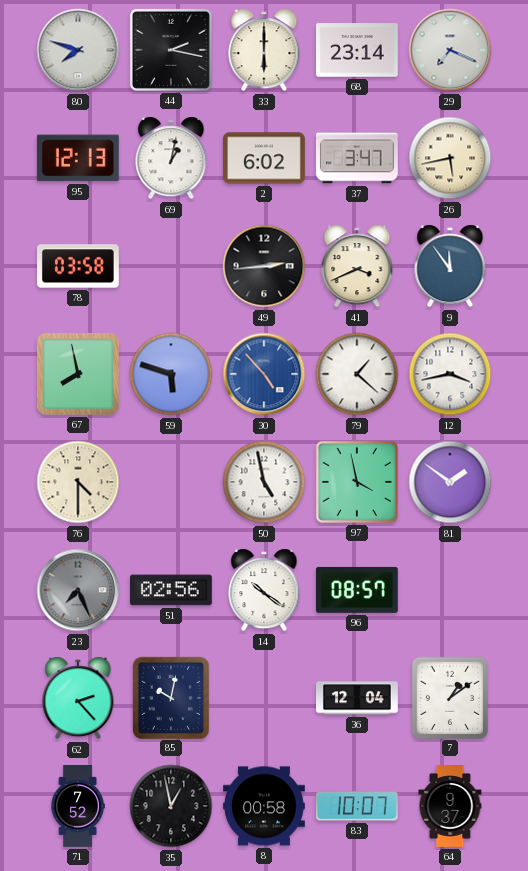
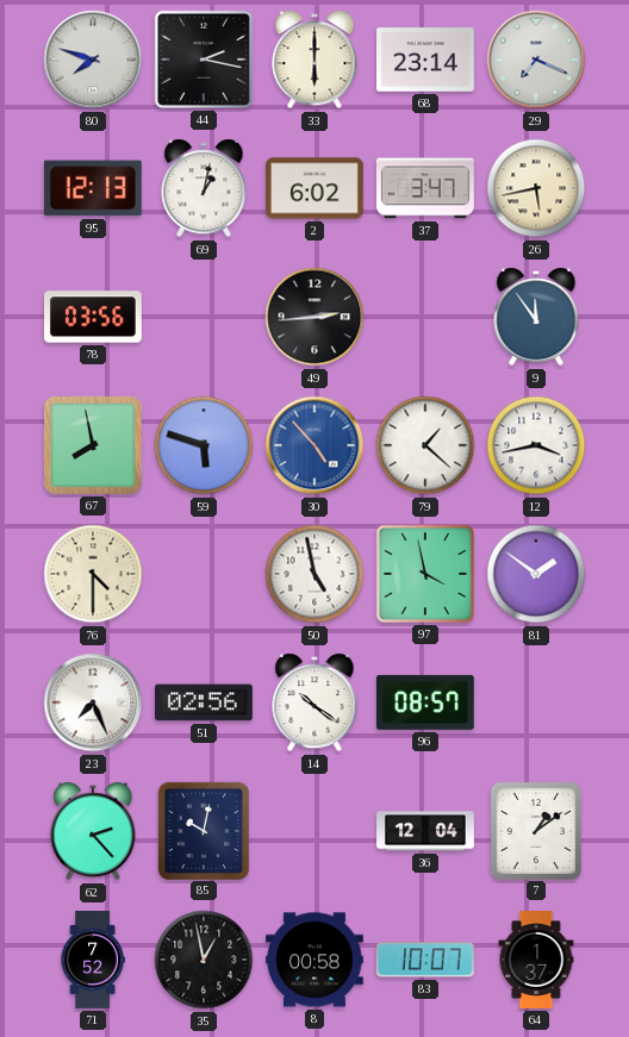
78: 03:58 -> 03:56 (94, 317)
41: 3:41 -> none (357, 266)
23 dial: grey -> white (93, 702)
64: 9:37 -> 1:37 (536, 961)
